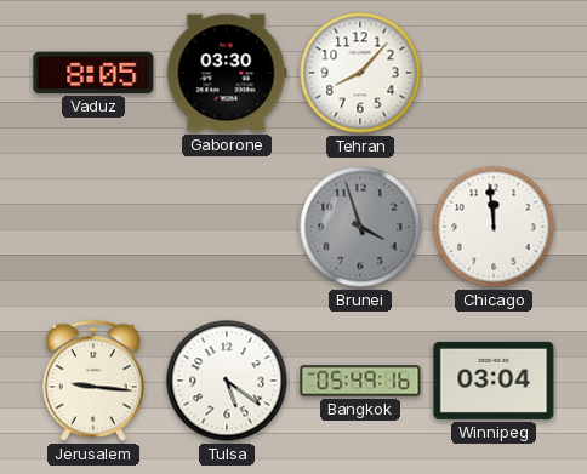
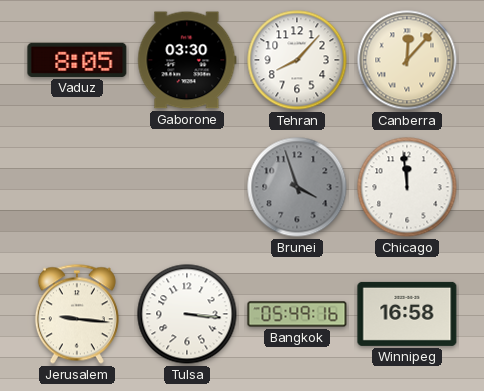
Canberra: none -> 12:07 (407, 60)
Tulsa: 5:21 -> 3:16 (187, 314)
Winnipeg: 03:04 -> 16:58 (407, 314)
